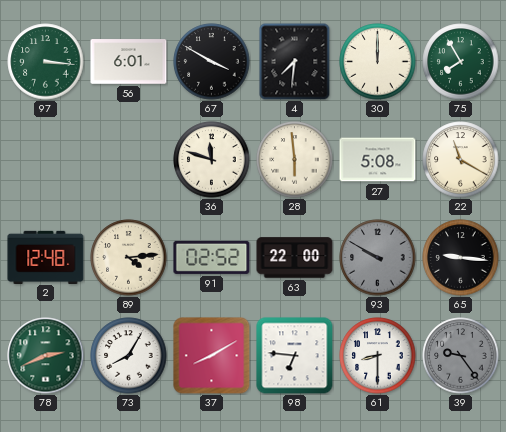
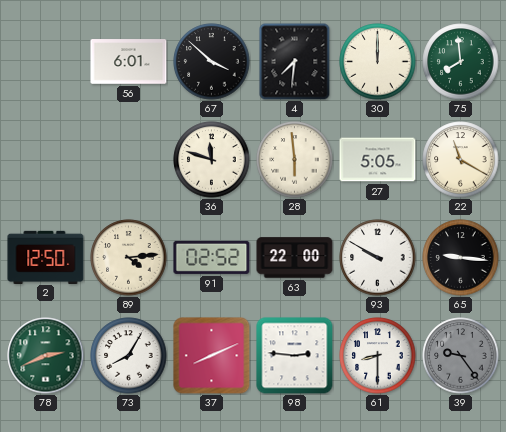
97: 3:16 -> none (46, 62)
67: 3:50 -> 3:52 (212, 62)
75: 7:55 -> 7:59 (461, 62)
27: 5:08 -> 5:05 (378, 160)
2: 12:48 -> 12:50 (46, 257)
93 dial: grey -> white (378, 258)
37: 8:10 -> 8:11 (212, 356)
98: 6:46 -> 2:46 (295, 356)
